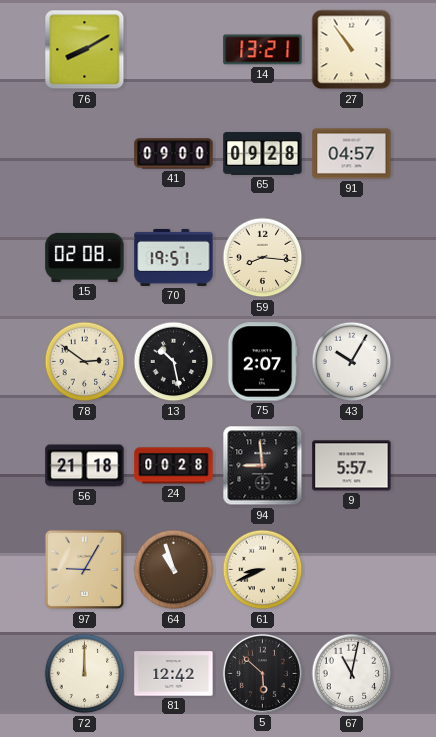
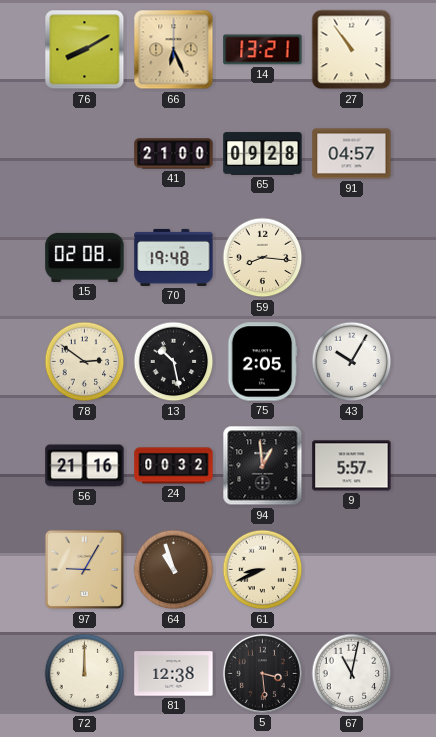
66: none -> 6:26 (174, 50)
41: 09:00 -> 21:00 (174, 154)
70: 19:51 -> 19:48 (174, 257)
75: 2:07 -> 2:05 (262, 362)
56: 21:18 -> 21:16 (85, 466)
24: 00:28 -> 00:32 (174, 466)
94: 8:59 -> 12:59 (263, 466)
81: 12:42 -> 12:38 (174, 674)
5: 5:52 -> 3:29 (262, 673)
